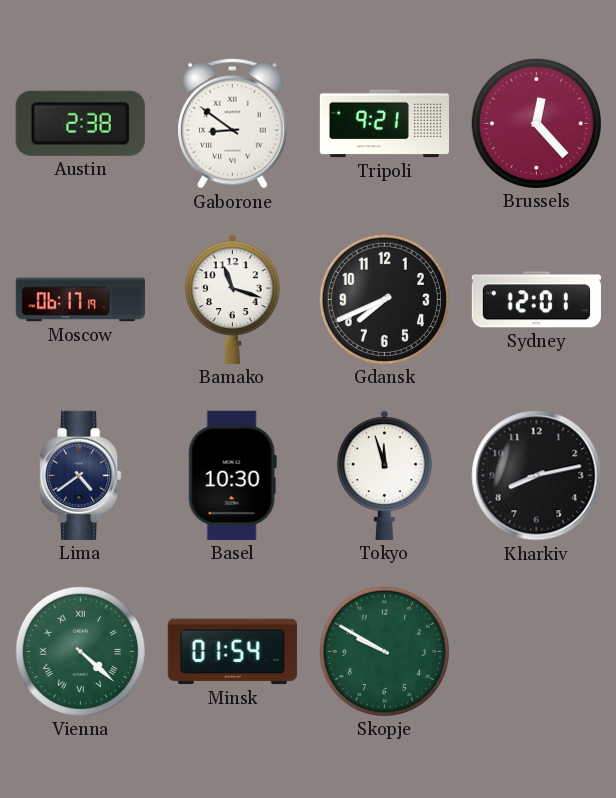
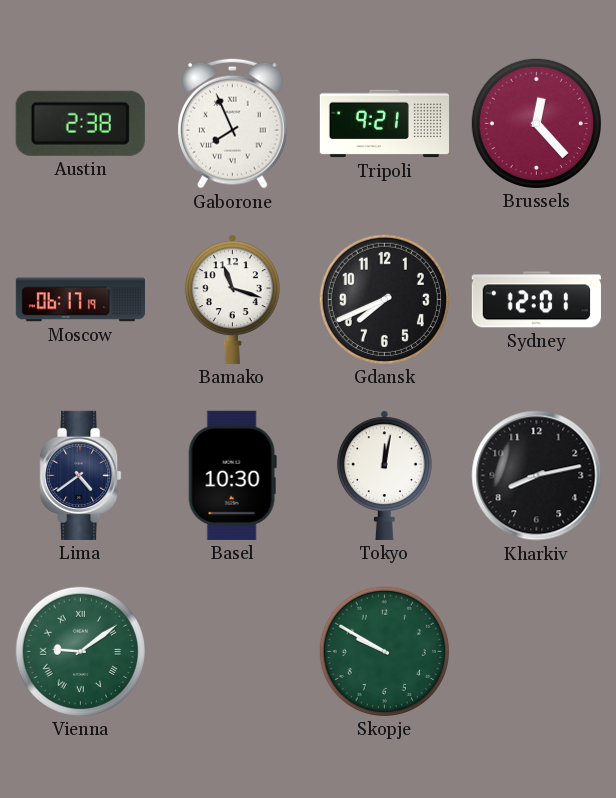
Gaborone: 8:51 -> 7:56 (233, 123)
Tokyo: 11:57 -> 12:02 (384, 475)
Vienna: 4:22 -> 9:09 (80, 651)
Minsk: 01:54 -> none (232, 652)
